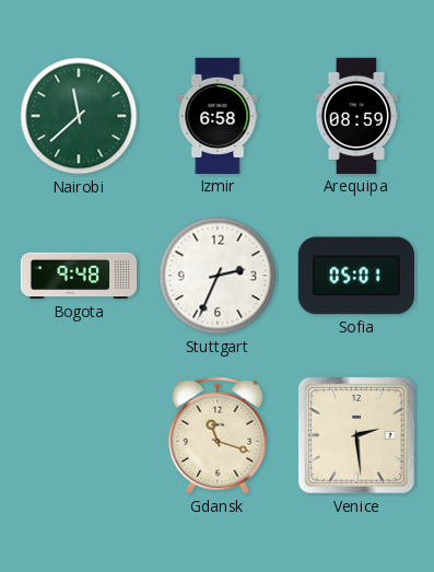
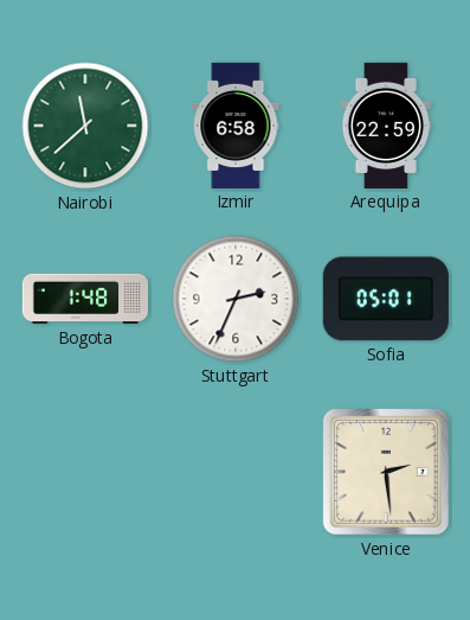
Arequipa: 08:59 -> 22:59 (386, 126)
Bogota: 9:48 -> 1:48 (84, 299)
Gdansk: 11:18 -> none (218, 435)
